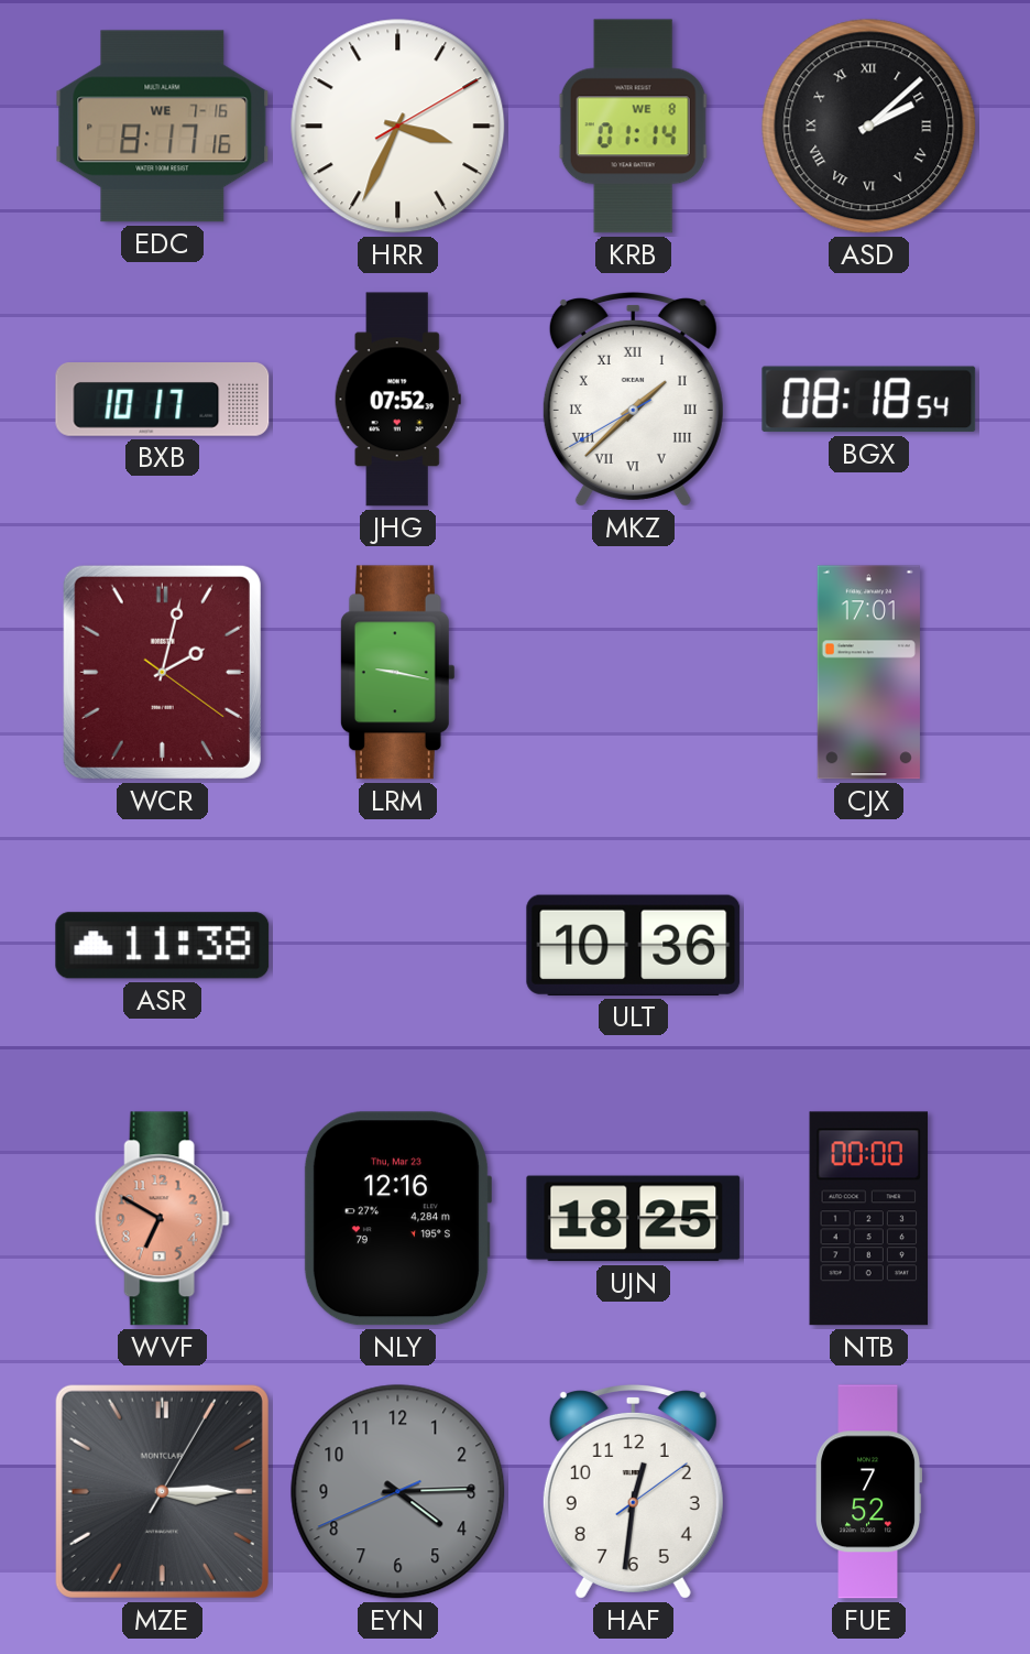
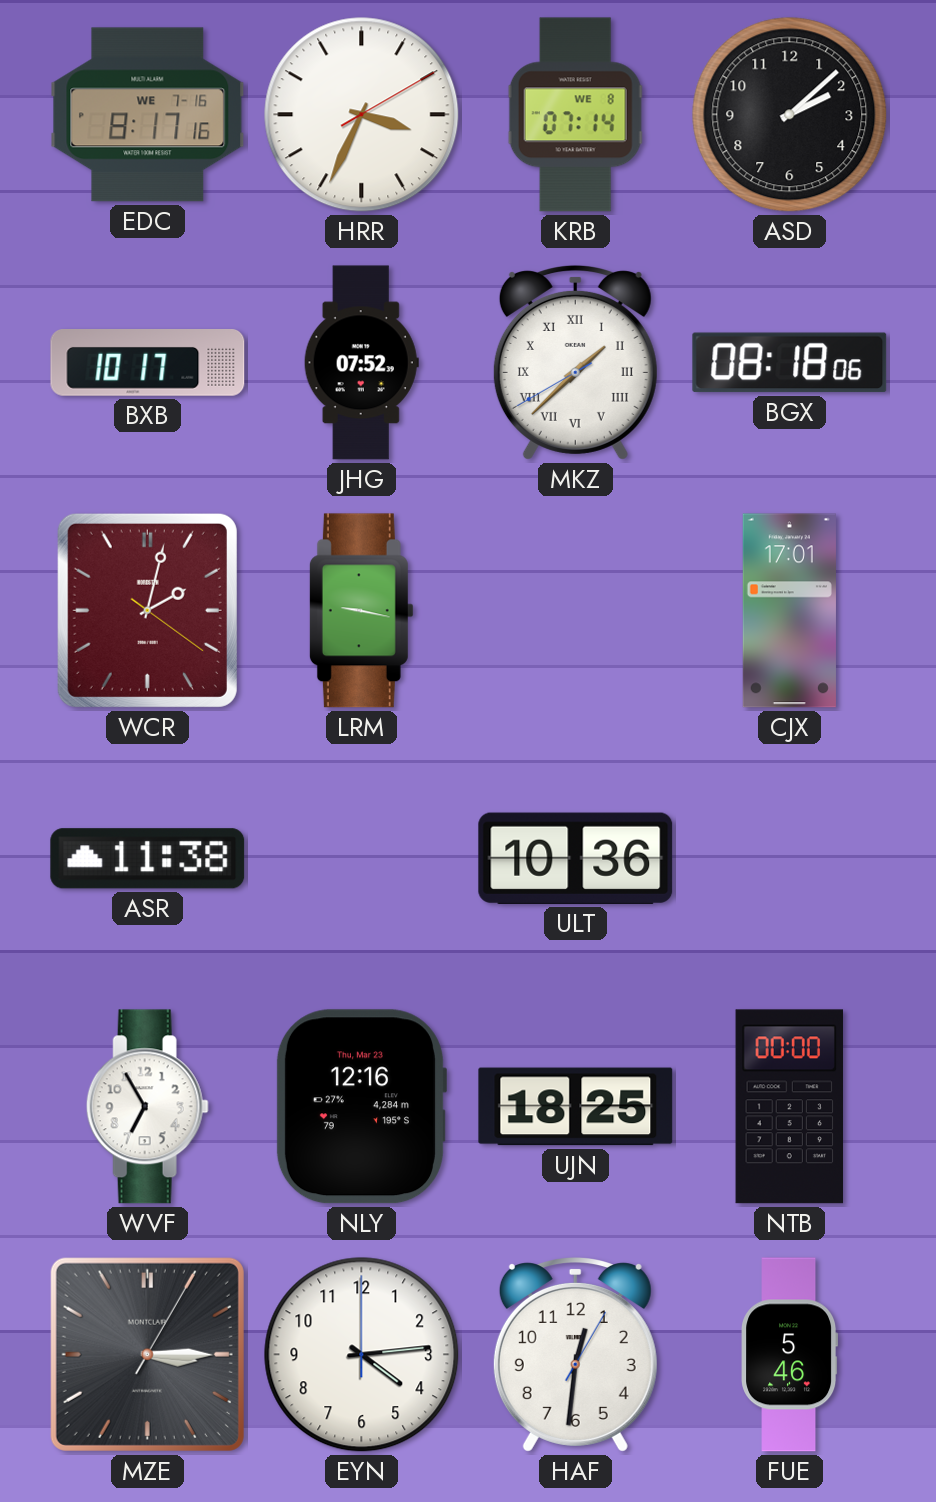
KRB: 01:14 -> 07:14 (575, 115)
ASD numerals: Roman -> Arabic (790, 115)
BGX: 08:18:54 -> 08:18:06 (790, 363)
WVF: 6:50 -> 6:55 (147, 1107)
WVF dial: salmon -> white (147, 1107)
EYN: 4:14:41 -> 4:14:00 (362, 1355)
EYN dial: grey -> white (362, 1355)
HAF: 12:31:09 -> 12:31:05 (575, 1355)
FUE: 7:52 -> 5:46 (790, 1355)
